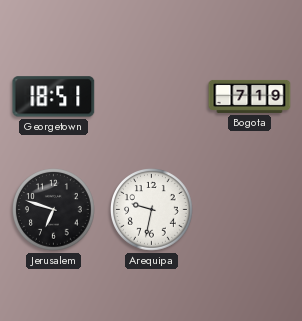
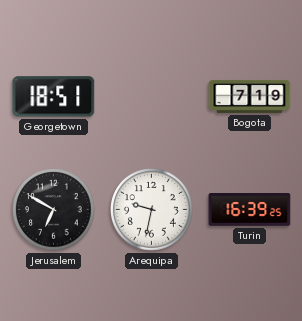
Jerusalem: 6:48 -> 6:50 (54, 210)
Turin: none -> 16:39 (250, 210)
